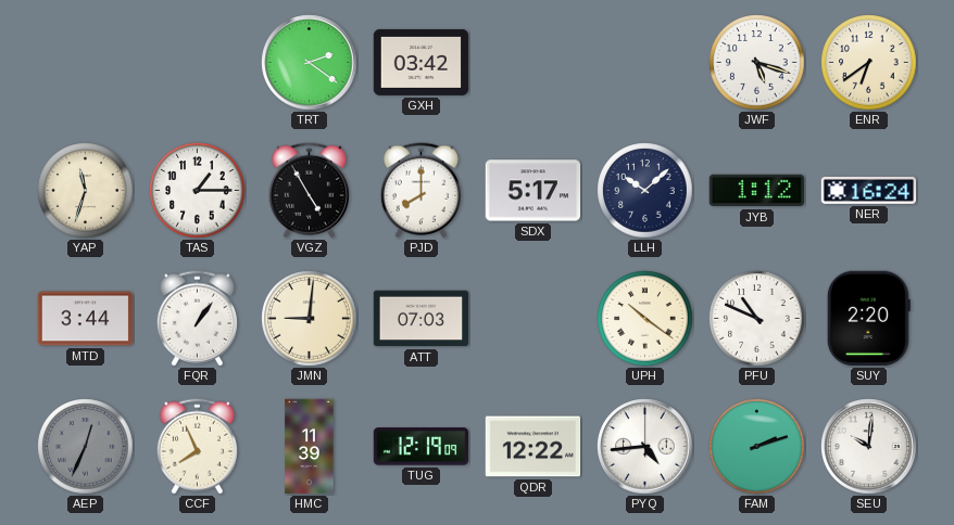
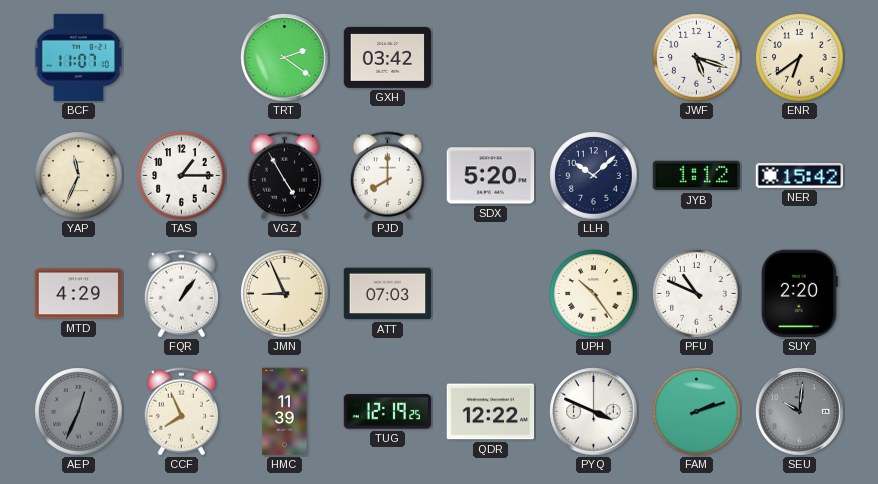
BCF: none -> 11:07 (78, 57)
YAP: 11:33 -> 11:34 (79, 176)
SDX: 5:17 -> 5:20 (491, 176)
NER: 16:24 -> 15:42 (800, 175)
MTD: 3:44 -> 4:29 (79, 294)
JMN: 9:01 -> 8:56 (285, 294)
UPH: 10:21 -> 10:24 (594, 294)
TUG: 12:19:09 -> 12:19:25 (388, 412)
PYQ: 4:44 -> 3:49 (594, 412)
SEU dial: white -> grey (800, 412)
